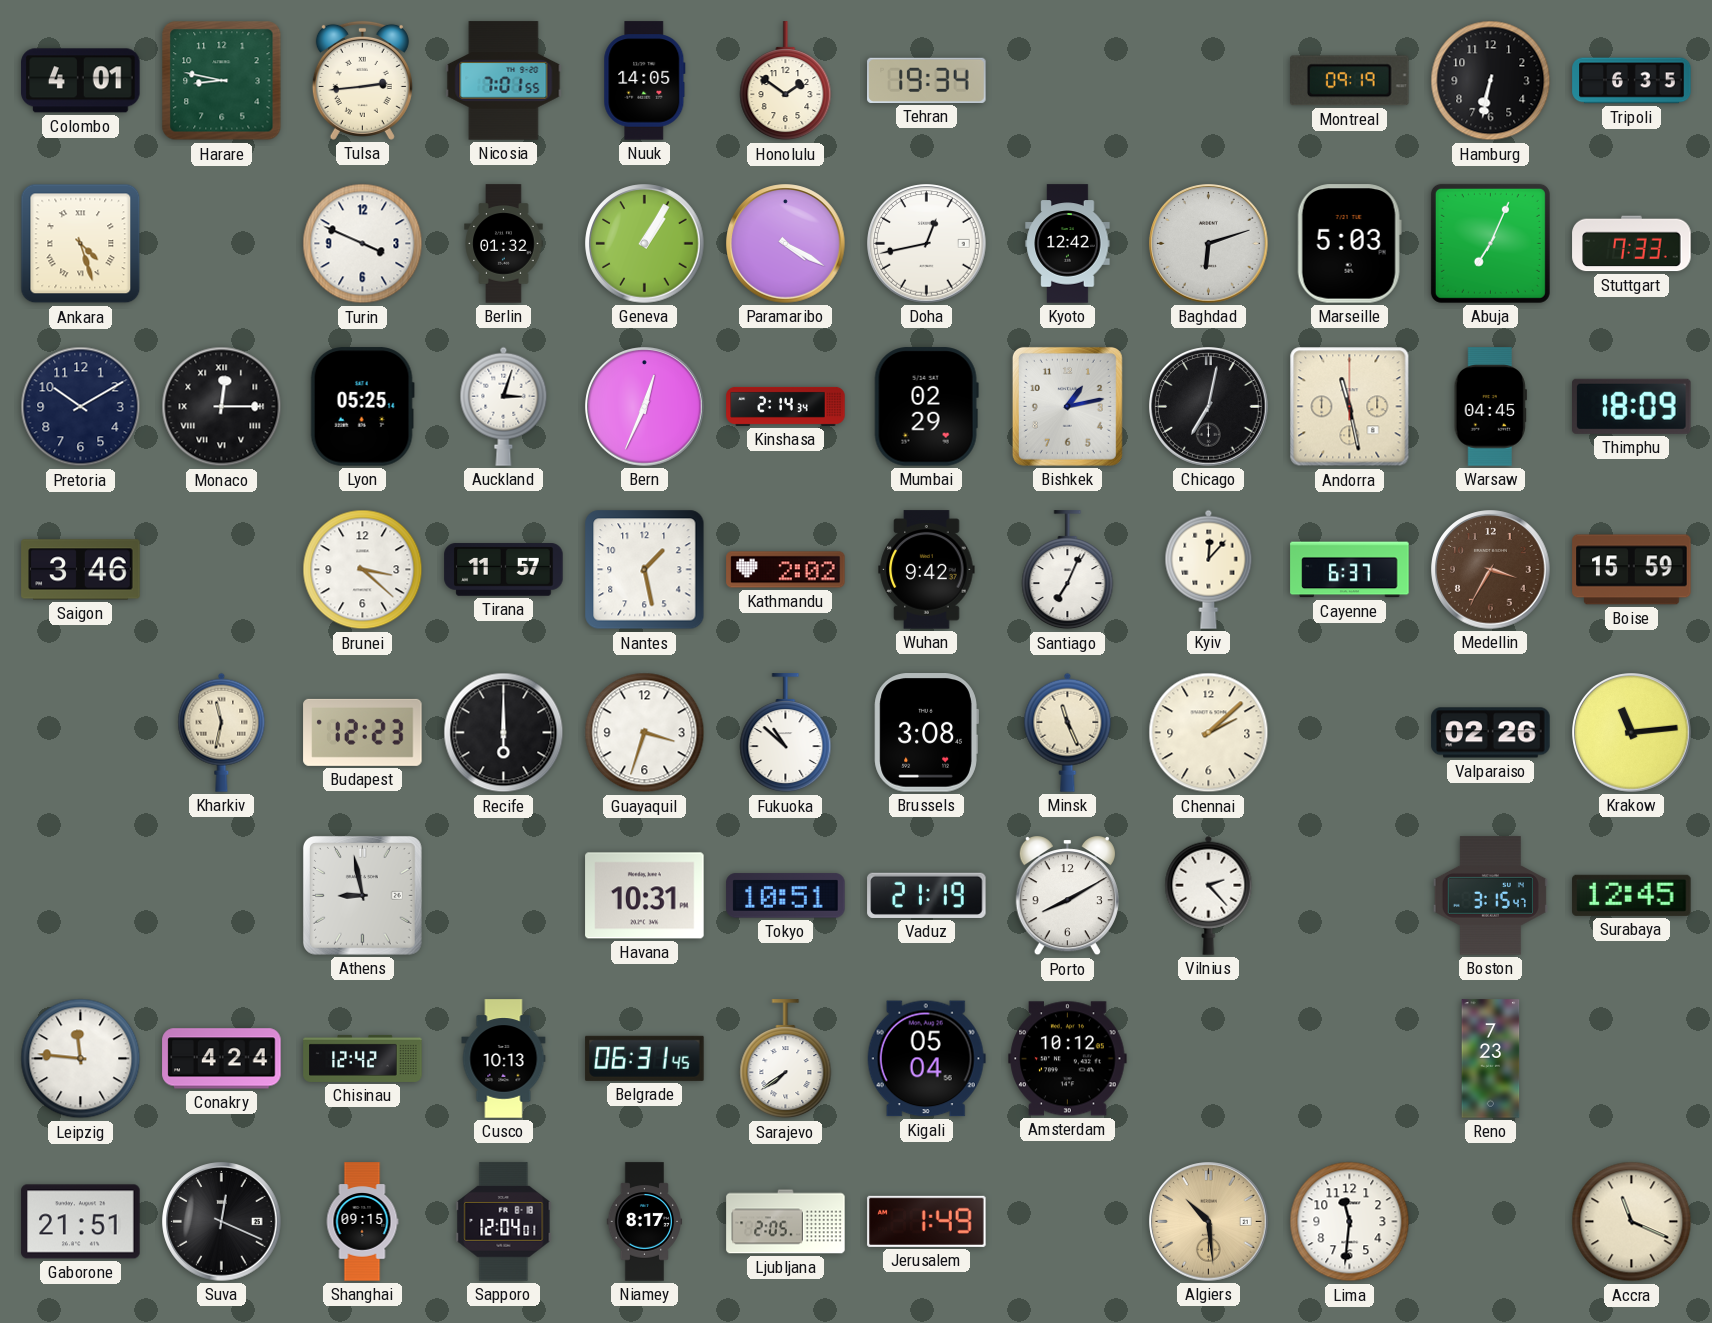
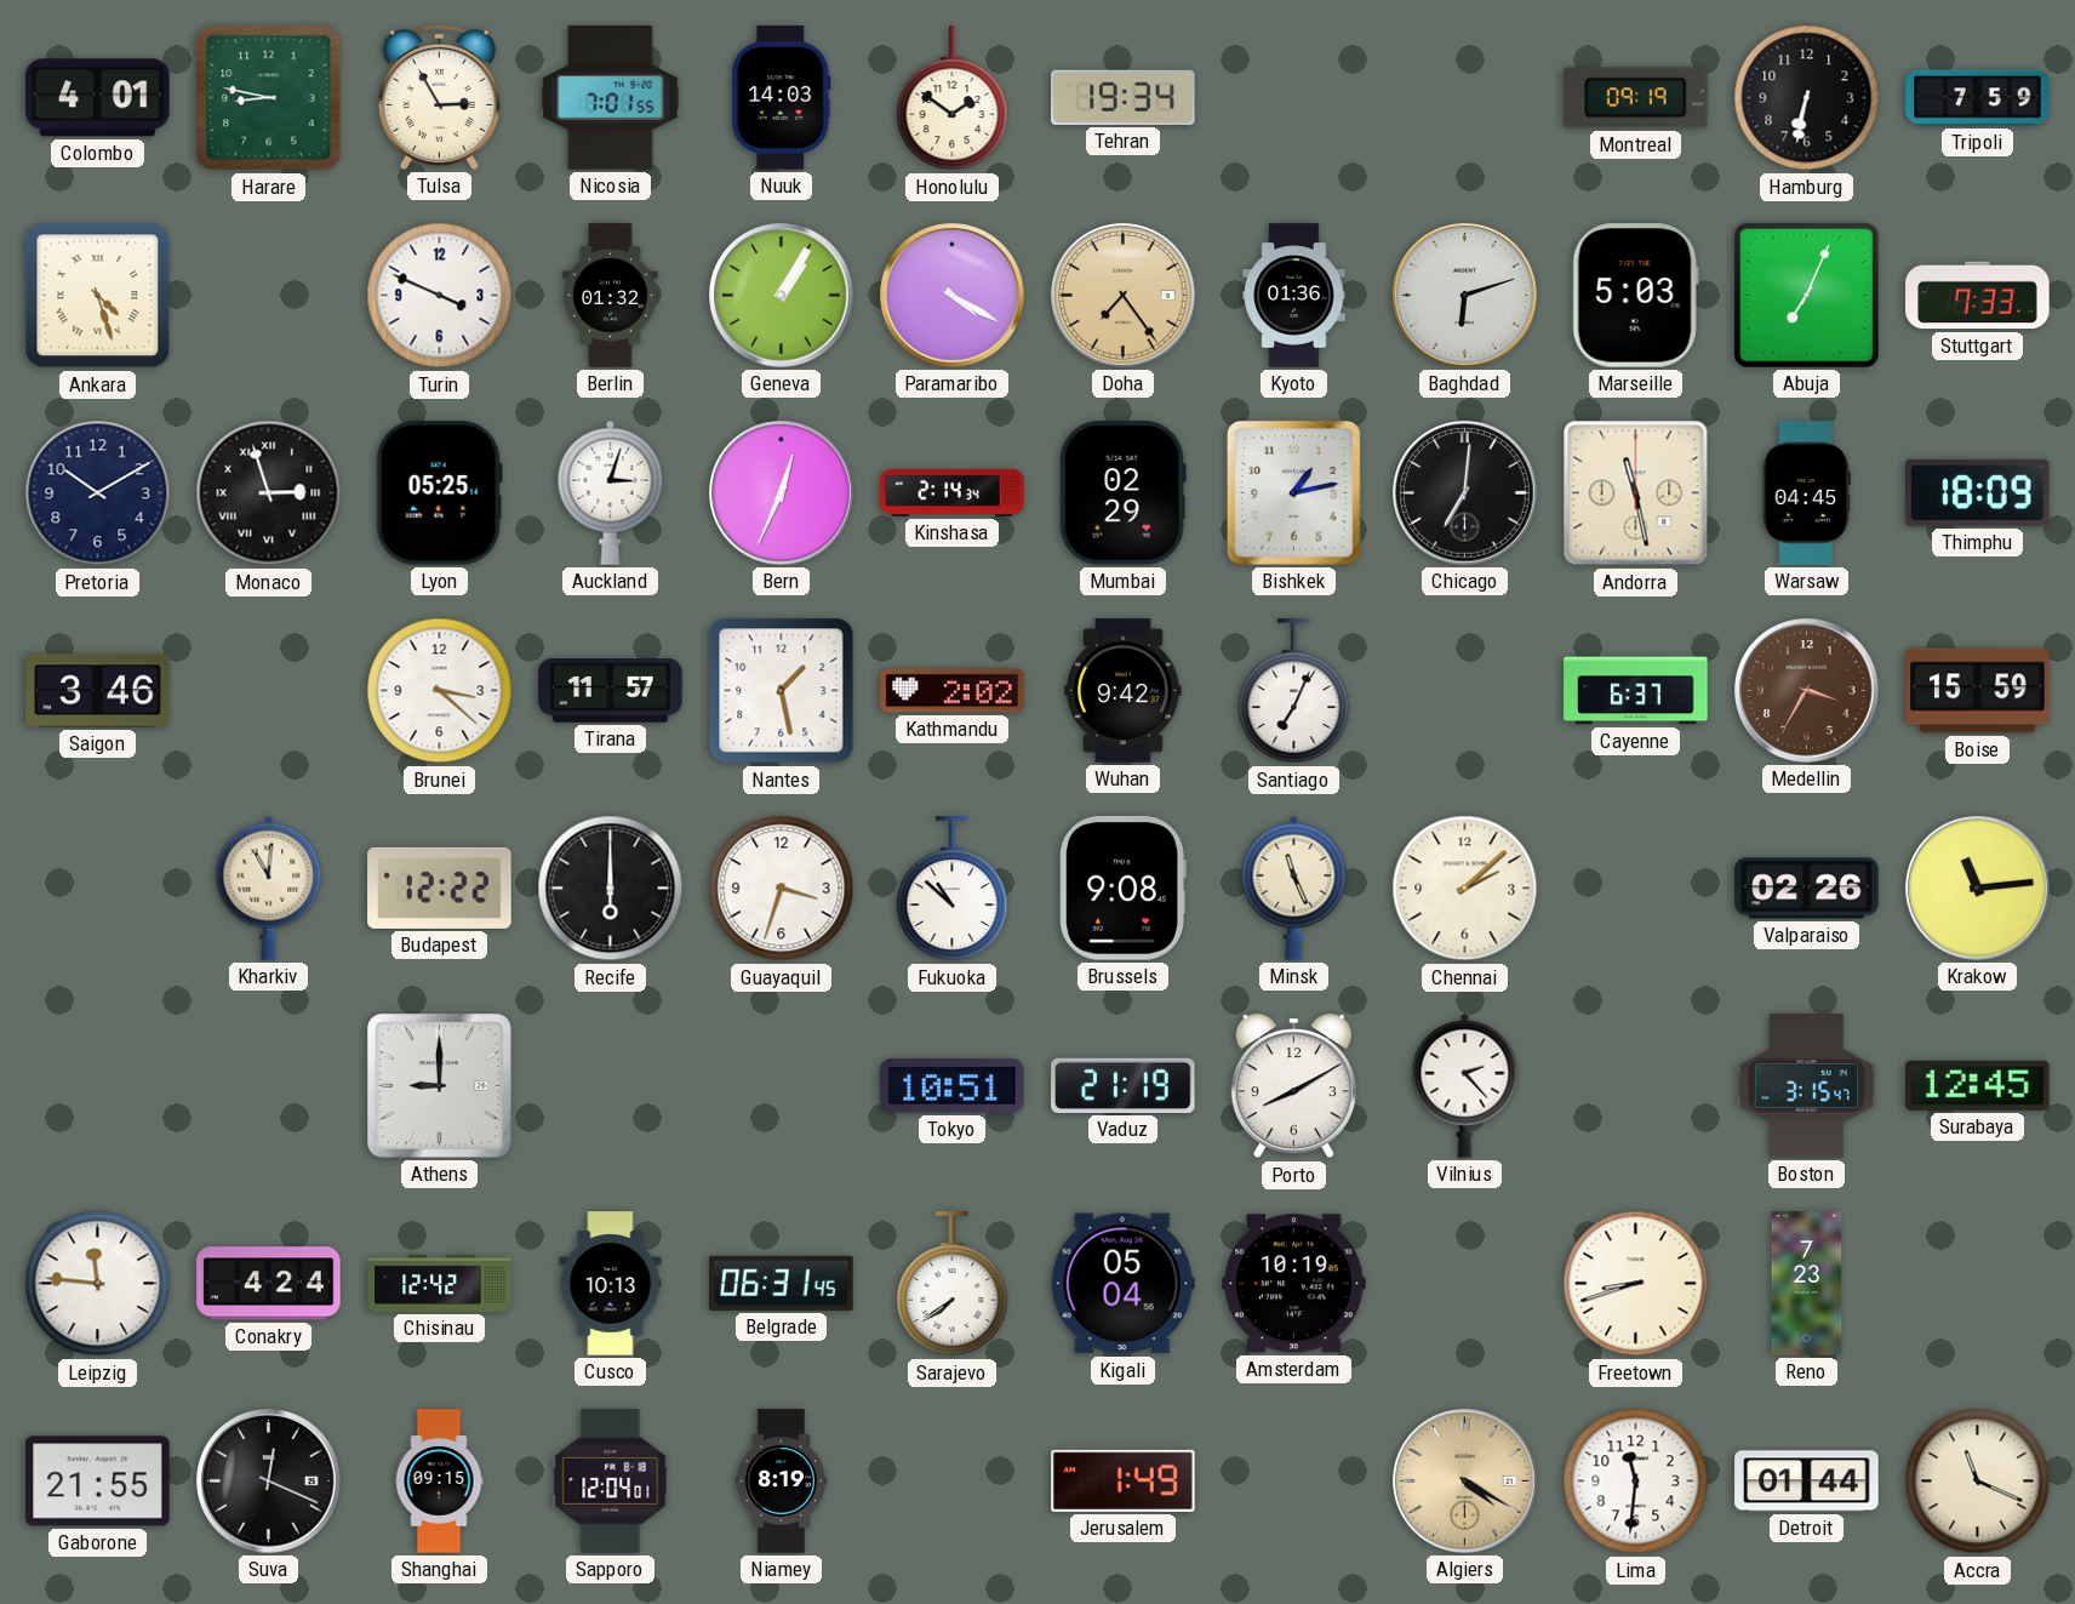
Tulsa: 2:44 -> 2:55 (439, 97)
Nuuk: 14:05 -> 14:03 (782, 98)
Tripoli: 6:35 -> 7:59 (1978, 98)
Doha: 12:43 -> 7:24 (1124, 296)
Doha dial: white -> champagne (1124, 296)
Kyoto: 12:42 -> 01:36 (1294, 296)
Monaco: 12:15 -> 2:57 (269, 493)
Chicago: 7:02 -> 7:01 (1465, 493)
Kyiv: 12:07 -> none (1209, 569)
Kharkiv: 11:32 -> 11:01 (269, 887)
Budapest: 12:23 -> 12:22 (440, 887)
Brussels: 3:08 -> 9:08 (1122, 889)
Athens: 8:58 -> 9:00 (440, 1086)
Havana: 10:31 -> none (645, 896)
Amsterdam: 10:12 -> 10:19 (1294, 1284)
Freetown: none -> 8:42 (1636, 1284)
Gaborone: 21:51 -> 21:55 (98, 1482)
Niamey: 8:17 -> 8:19 (782, 1482)
Ljubljana: 2:05 -> none (786, 1222)
Algiers: 10:29 -> 4:20 (1465, 1482)
Detroit: none -> 01:44 (1807, 1482)
